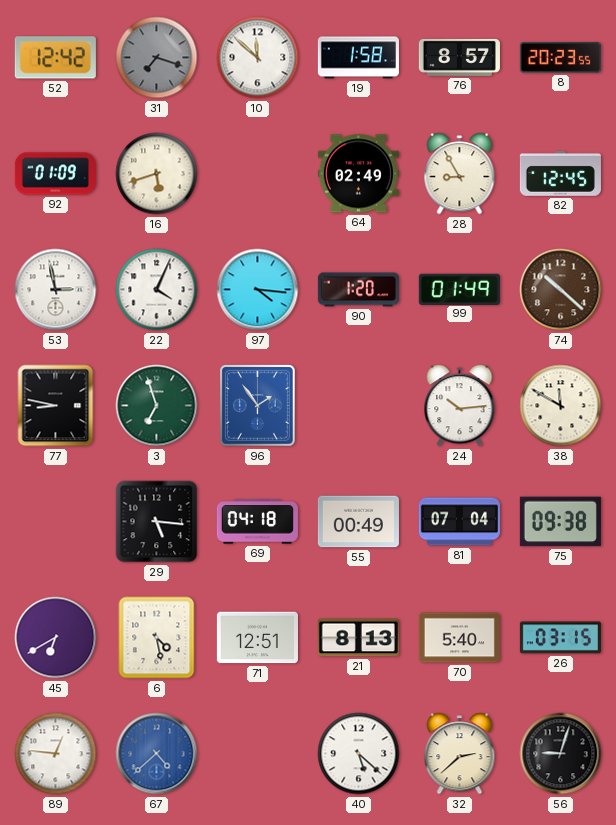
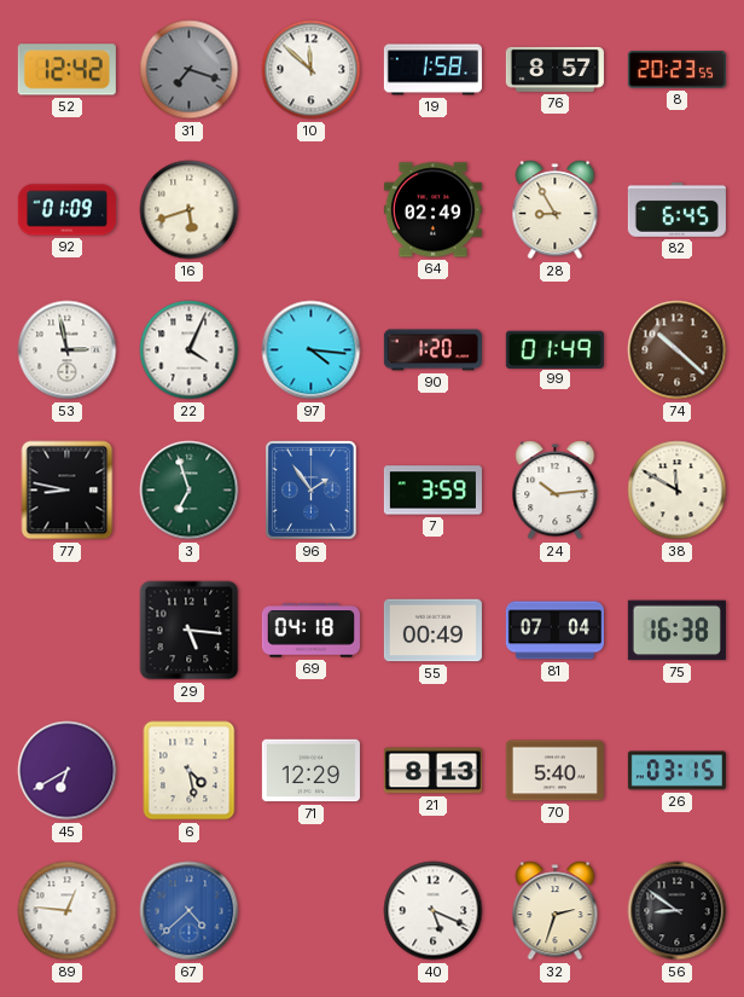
82: 12:45 -> 6:45 (676, 210)
7: none -> 3:59 (432, 491)
75: 09:38 -> 16:38 (676, 631)
71: 12:51 -> 12:29 (310, 771)
40: 5:22 -> 5:19 (434, 911)
32: 2:38 -> 2:33 (556, 911)
56: 9:03 -> 8:51 (678, 911)
